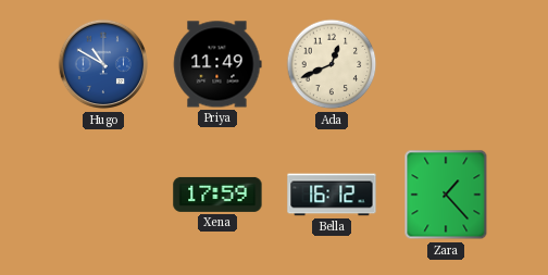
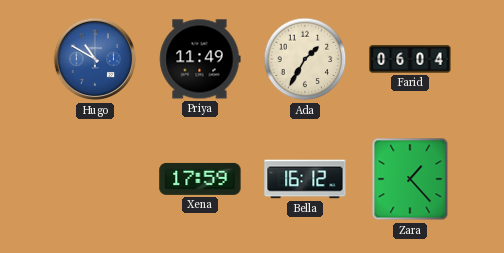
Ada: 12:41 -> 1:35 (305, 59)
Farid: none -> 06:04 (410, 59)
